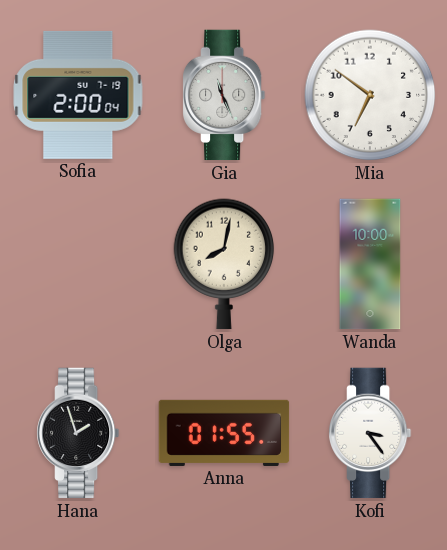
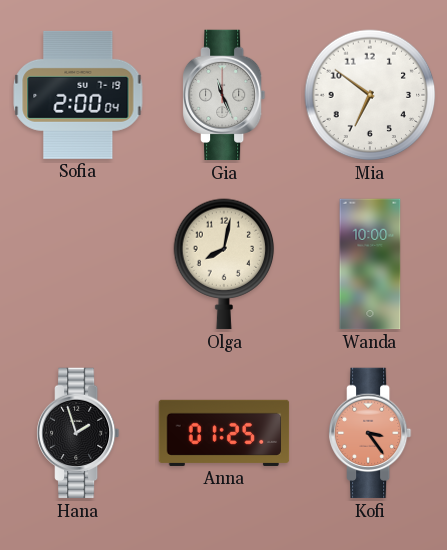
Anna: 01:55 -> 01:25 (224, 433)
Kofi dial: white -> salmon (370, 433)
